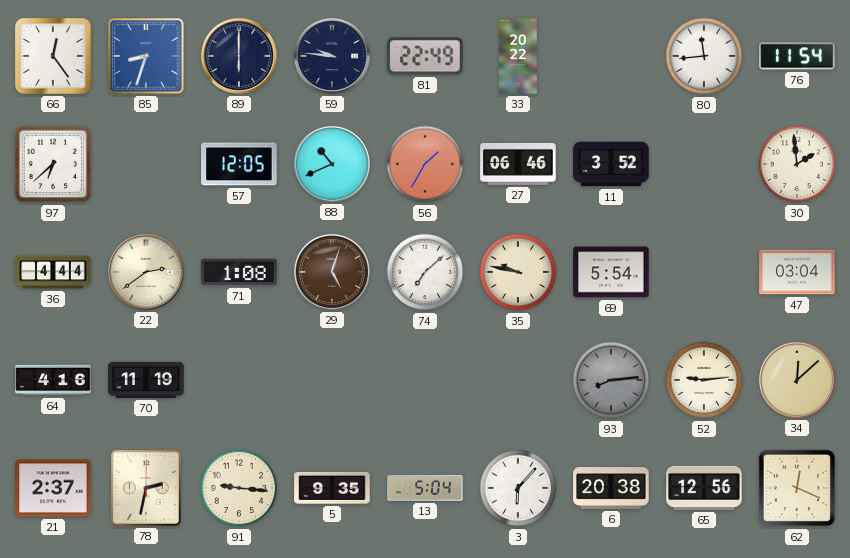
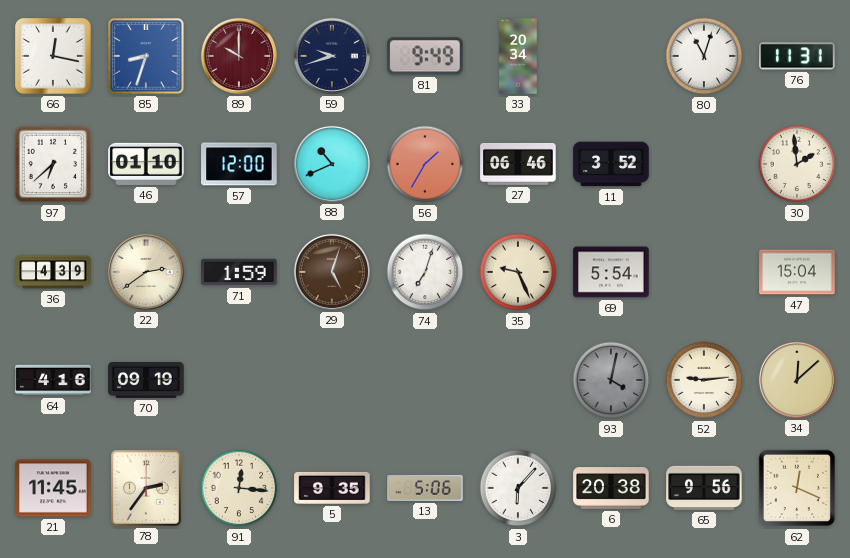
66: 12:24 -> 12:17 (53, 56)
89: 6:00 -> 10:00 (239, 56)
89 dial: navy -> burgundy (239, 56)
59: 9:46 -> 9:42 (332, 56)
81: 22:49 -> 9:49 (425, 56)
33: 20:22 -> 20:34 (518, 56)
80: 11:44 -> 11:03 (704, 56)
76: 11:54 -> 11:31 (797, 56)
46: none -> 01:10 (146, 164)
57: 12:05 -> 12:00 (239, 164)
36: 4:44 -> 4:39 (53, 272)
71: 1:08 -> 1:59 (239, 272)
74: 7:08 -> 7:03 (425, 272)
35: 9:47 -> 9:26 (518, 272)
47: 03:04 -> 15:04 (797, 272)
70: 11:19 -> 09:19 (146, 380)
93: 8:14 -> 4:02 (611, 380)
21: 2:37 -> 11:45 (53, 488)
78: 2:32 -> 2:36 (146, 488)
91: 9:16 -> 12:16 (239, 488)
13: 5:04 -> 5:06 (425, 488)
65: 12:56 -> 9:56 (704, 488)
